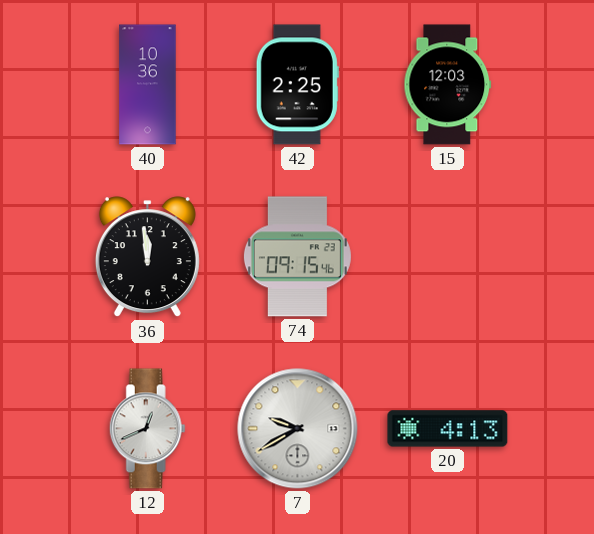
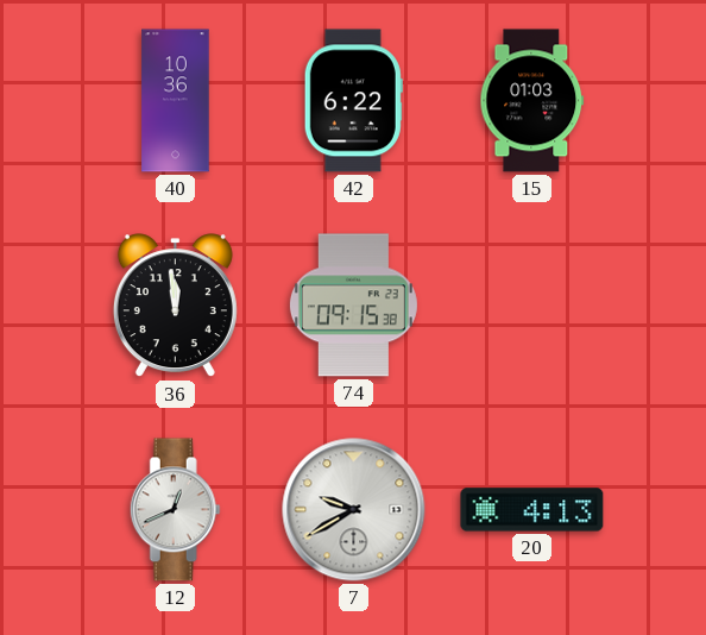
42: 2:25 -> 6:22 (353, 101)
15: 12:03 -> 01:03 (532, 101)
74: 09:15:46 -> 09:15:38 (353, 306)
